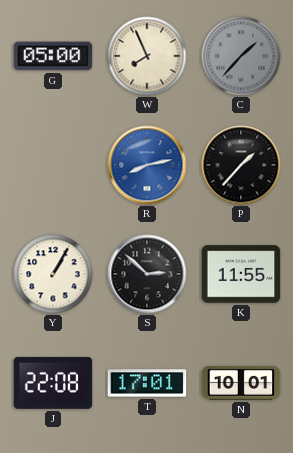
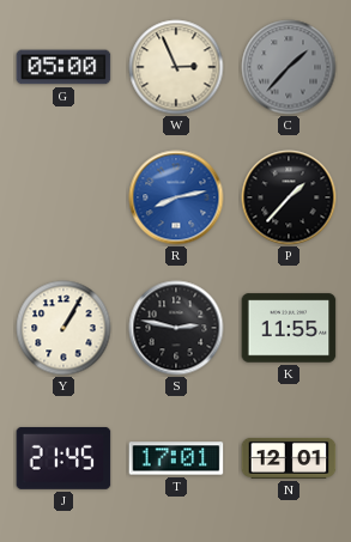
W: 7:56 -> 2:56 (176, 67)
S: 2:52 -> 2:47 (176, 328)
J: 22:08 -> 21:45 (63, 458)
N: 10:01 -> 12:01 (289, 458)
